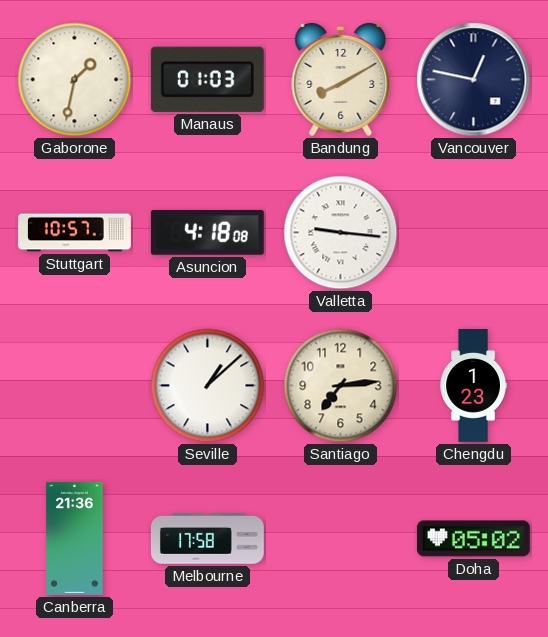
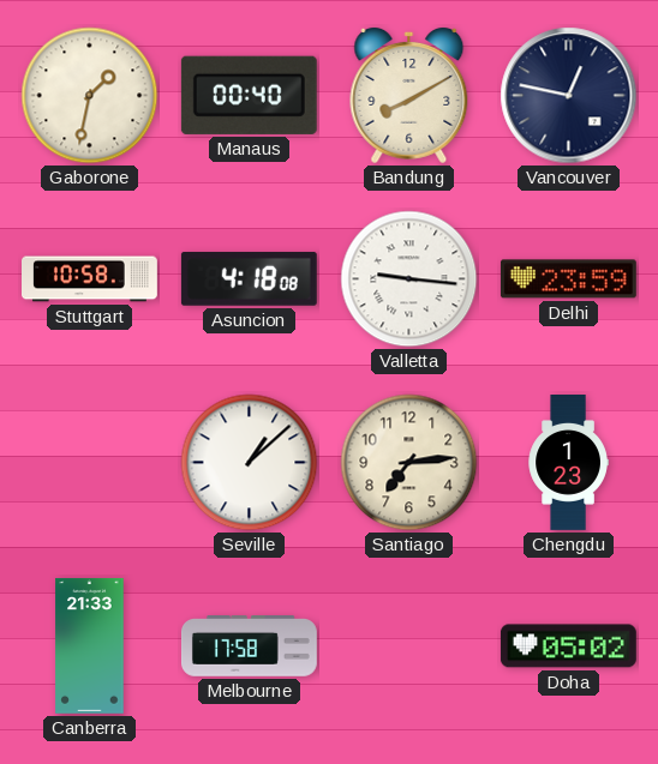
Manaus: 01:03 -> 00:40 (249, 95)
Stuttgart: 10:57 -> 10:58 (90, 279)
Delhi: none -> 23:59 (568, 279)
Canberra: 21:36 -> 21:33 (90, 645)
